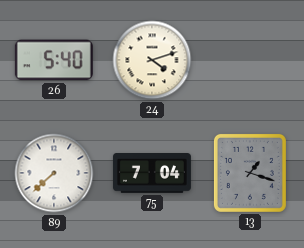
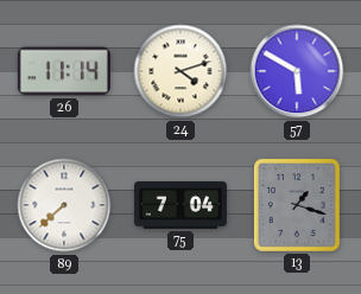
26: 5:40 -> 11:14 (64, 71)
57: none -> 5:50 (297, 71)
